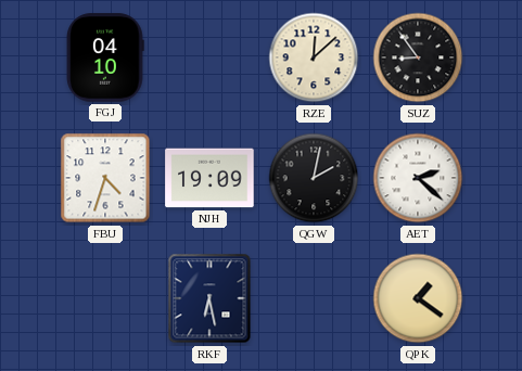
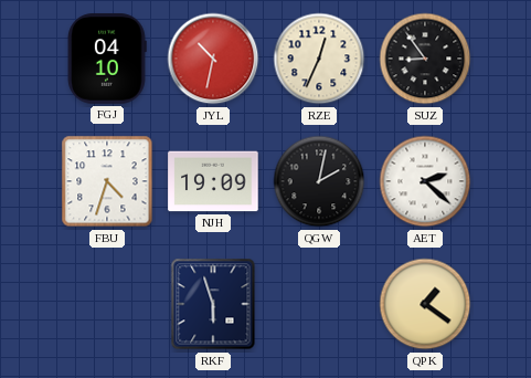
JYL: none -> 10:32 (213, 59)
RZE: 12:08 -> 12:34 (319, 59)
RKF: 6:28 -> 5:57 (213, 304)
